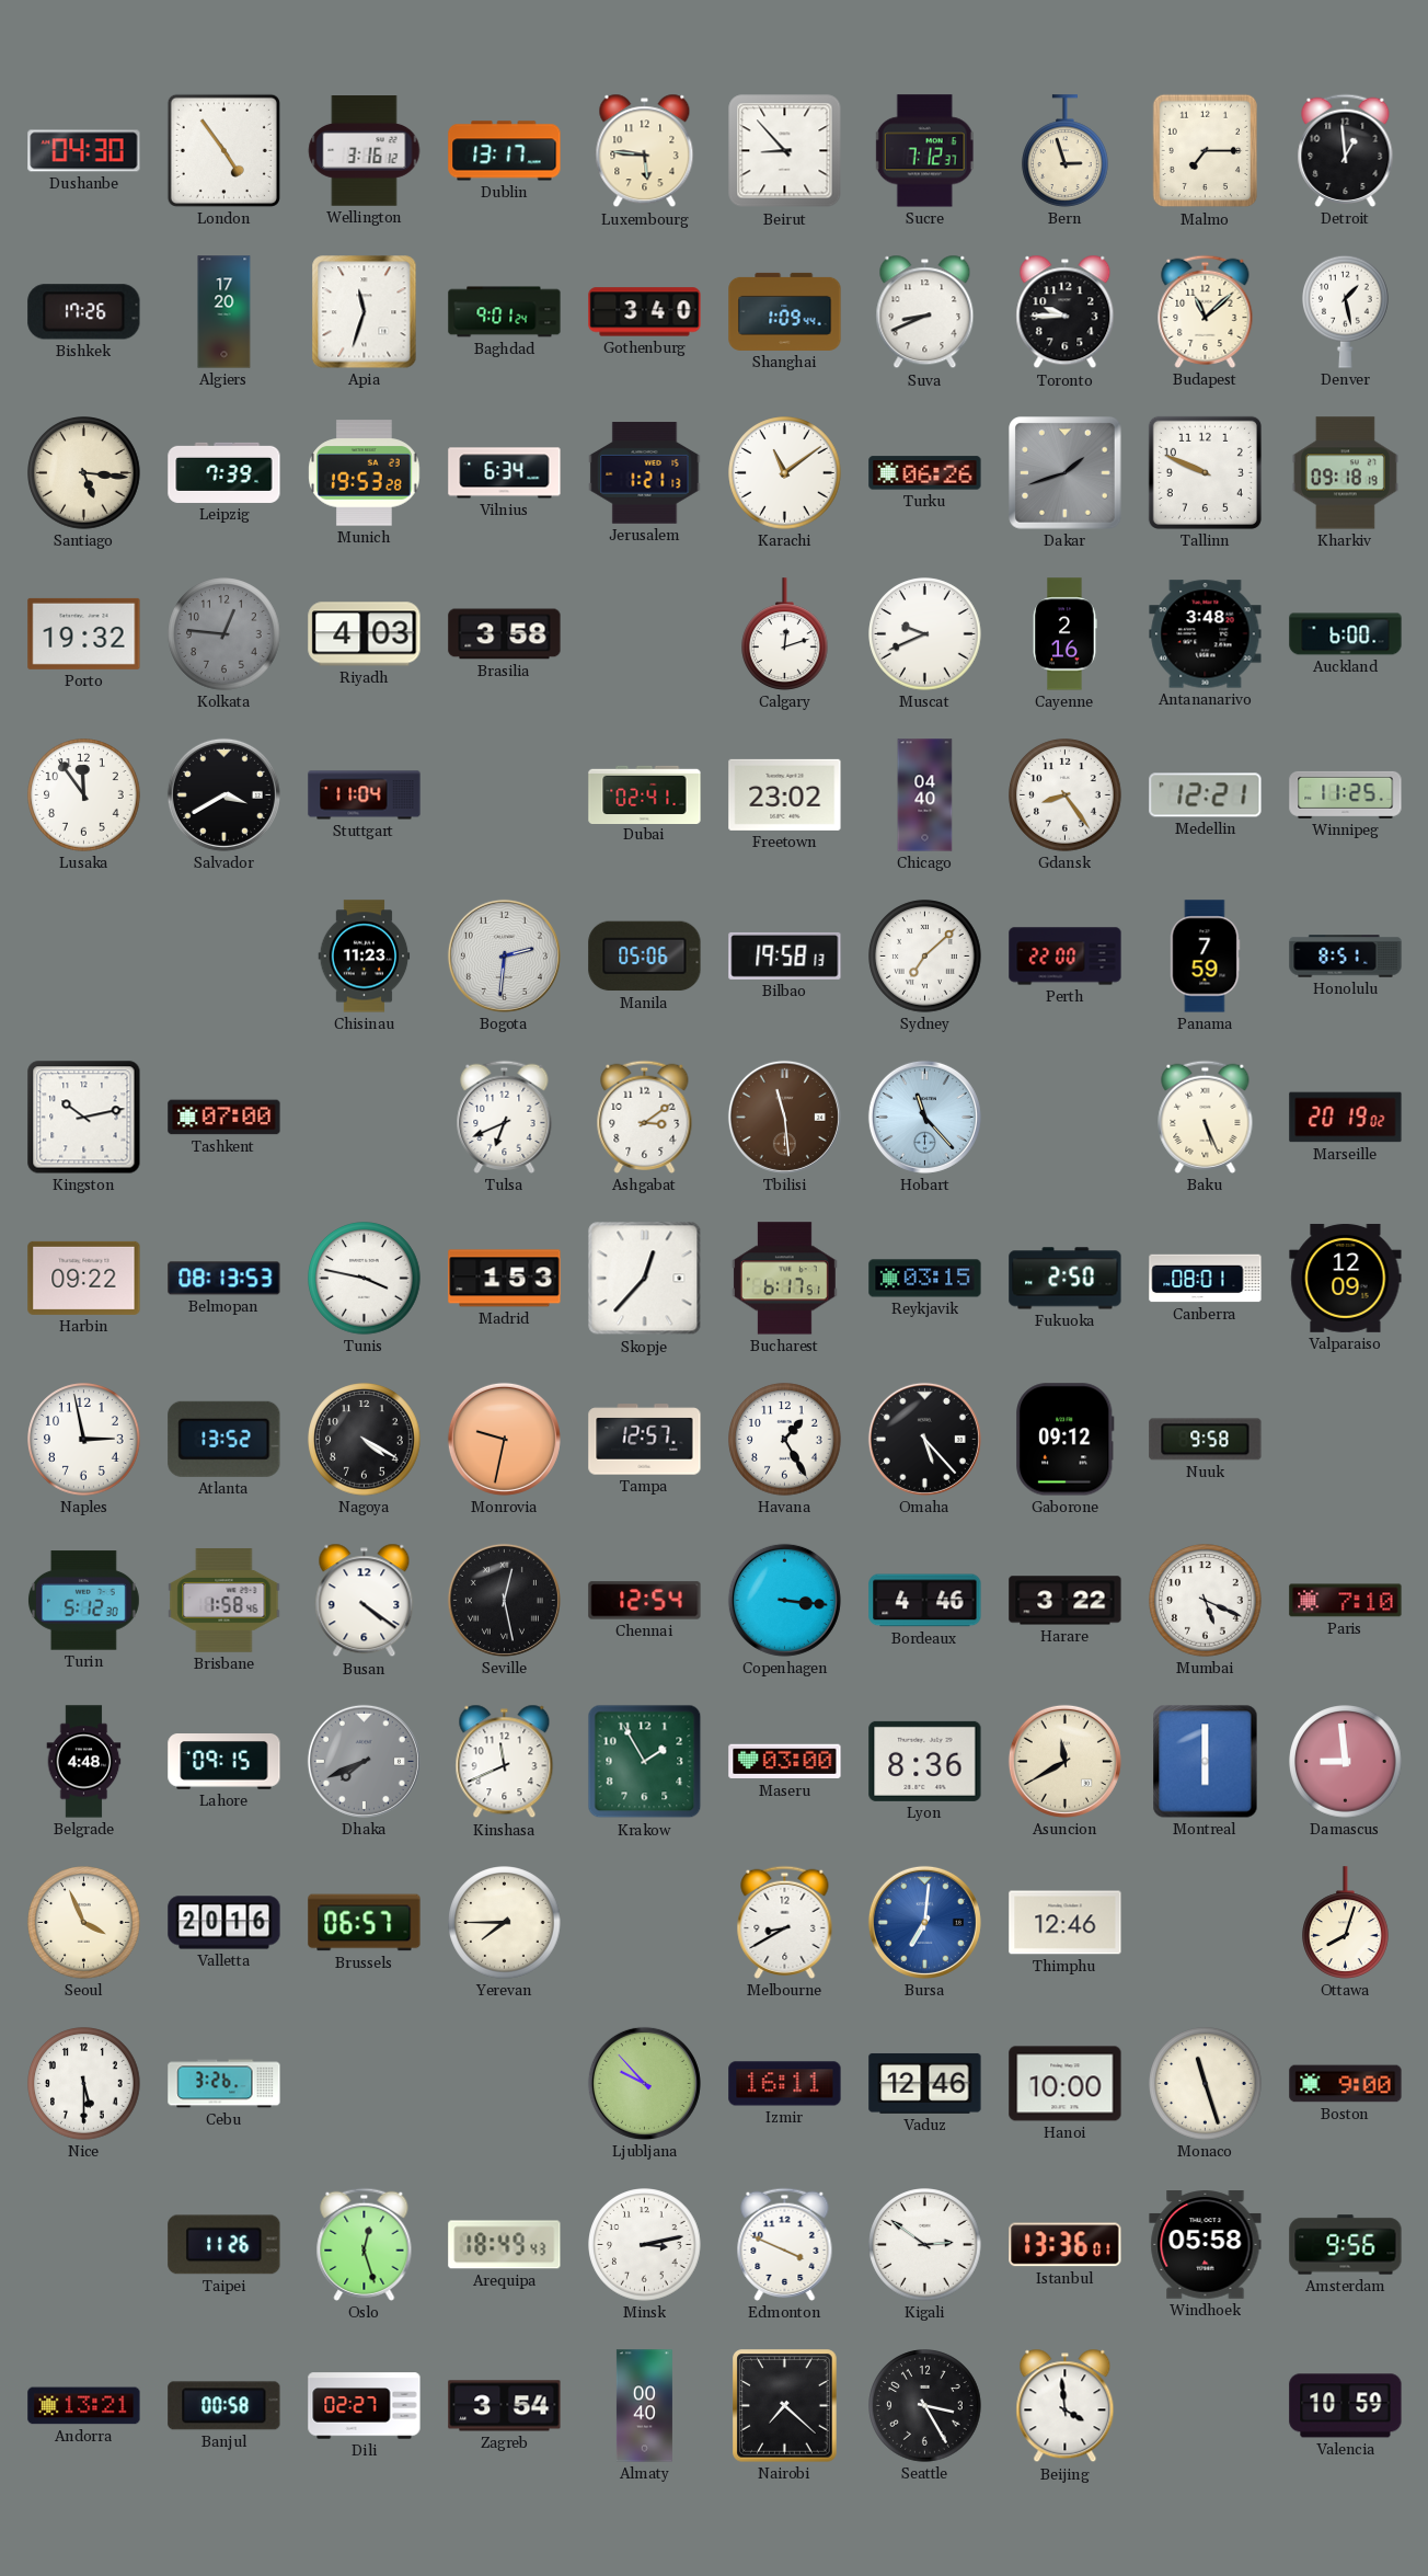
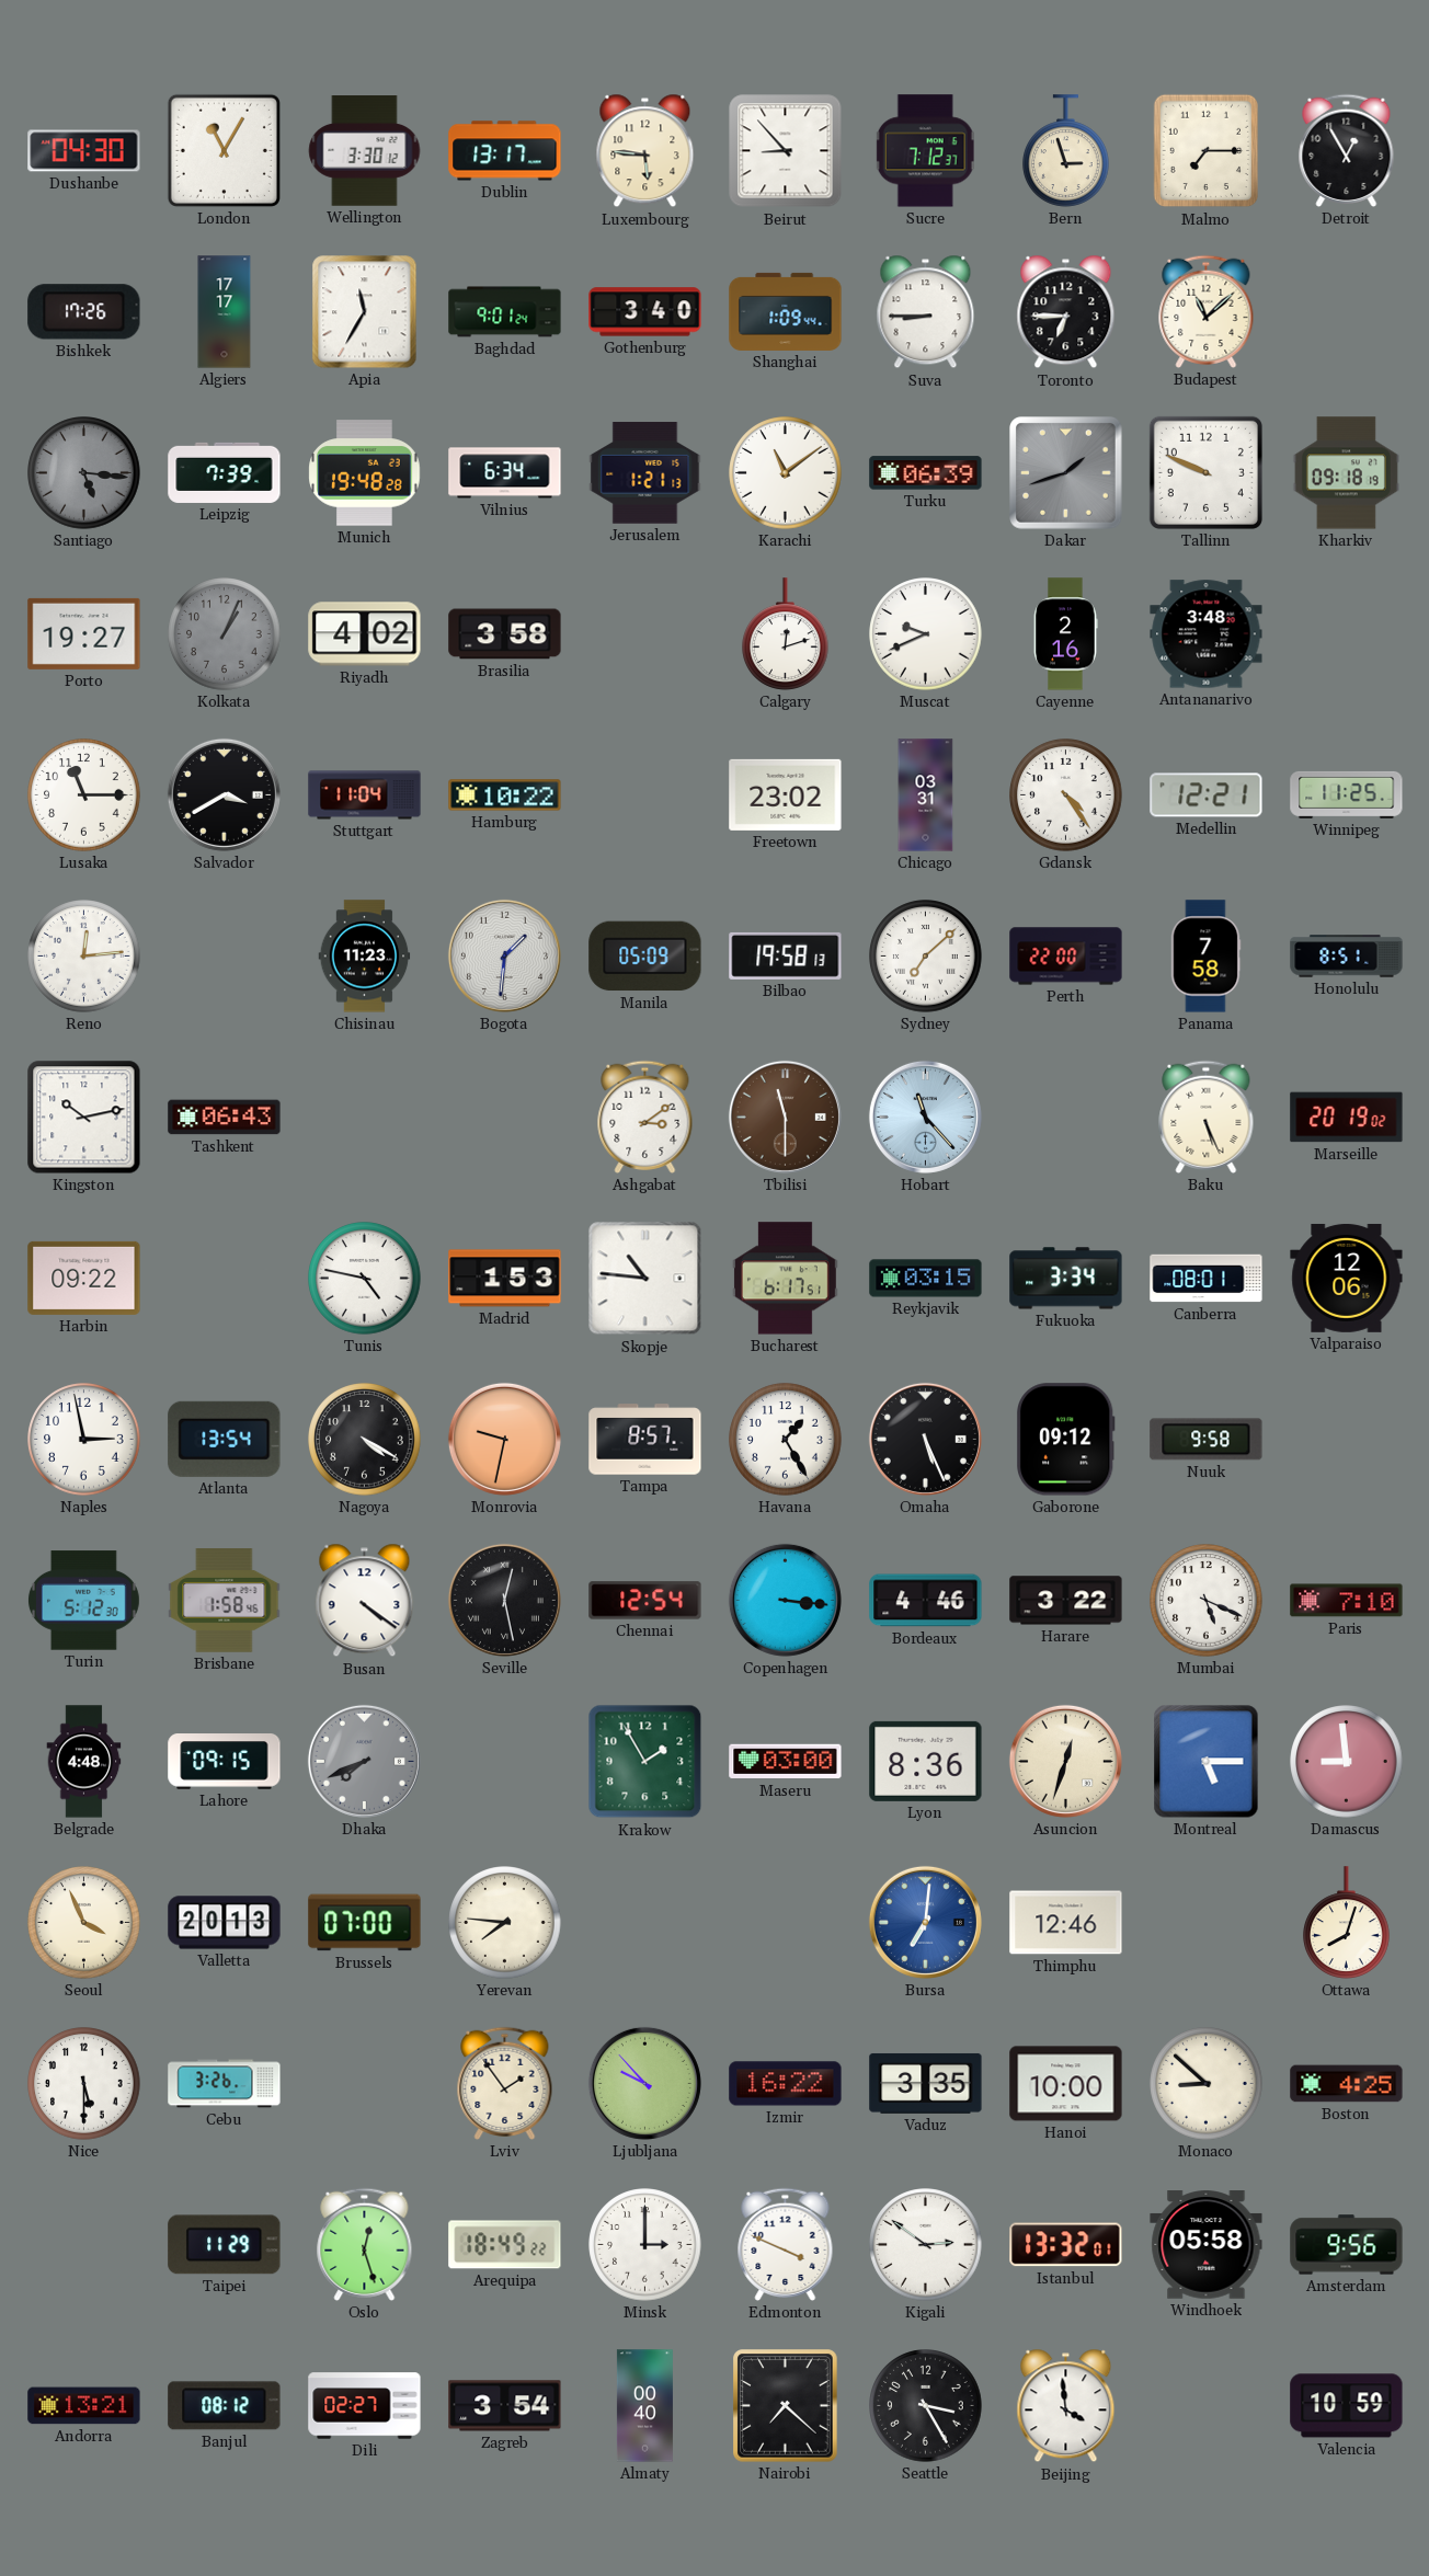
London: 4:54 -> 11:05 (224, 150)
Wellington: 3:16 -> 3:30 (365, 151)
Detroit: 12:59 -> 12:55 (1347, 150)
Algiers: 17:20 -> 17:17 (225, 312)
Apia: 11:33 -> 11:35 (365, 312)
Suva: 8:41 -> 8:45 (926, 312)
Toronto: 9:45 -> 6:45 (1066, 312)
Denver: 1:28 -> none (1346, 311)
Santiago dial: cream -> grey (84, 473)
Munich: 19:53 -> 19:48 (365, 473)
Turku: 06:26 -> 06:39 (926, 473)
Porto: 19:32 -> 19:27 (84, 633)
Kolkata: 12:46 -> 1:04 (225, 634)
Riyadh: 4:03 -> 4:02 (365, 634)
Auckland: 6:00 -> none (1346, 634)
Lusaka: 11:54 -> 11:15 (84, 795)
Hamburg: none -> 10:22 (505, 795)
Dubai: 02:41 -> none (645, 794)
Chicago: 04:40 -> 03:31 (926, 795)
Gdansk: 8:24 -> 4:24 (1066, 795)
Reno: none -> 12:14 (84, 957)
Bogota: 2:31 -> 1:31 (504, 955)
Manila: 05:06 -> 05:09 (645, 957)
Panama: 7:59 -> 7:58 (1205, 957)
Tashkent: 07:00 -> 06:43 (225, 1118)
Tulsa: 6:41 -> none (505, 1117)
Tbilisi: 11:29 -> 11:30 (785, 1117)
Belmopan: 08:13 -> none (224, 1279)
Tunis: 3:47 -> 4:47 (365, 1279)
Skopje: 12:37 -> 10:46 (645, 1279)
Fukuoka: 2:50 -> 3:34 (1066, 1279)
Valparaiso: 12:09 -> 12:06 (1347, 1278)
Atlanta: 13:52 -> 13:54 (225, 1439)
Tampa: 12:57 -> 8:57 (645, 1440)
Omaha: 5:23 -> 5:26 (925, 1439)
Kinshasa: 11:41 -> none (505, 1762)
Asuncion: 11:40 -> 12:33 (1065, 1761)
Montreal: 6:00 -> 5:15 (1207, 1762)
Valletta: 20:16 -> 20:13 (225, 1923)
Brussels: 06:57 -> 07:00 (365, 1923)
Yerevan: 7:45 -> 7:46 (505, 1923)
Melbourne: 8:40 -> none (785, 1922)
Lviv: none -> 1:54 (505, 2083)
Izmir: 16:11 -> 16:22 (786, 2084)
Vaduz: 12:46 -> 3:35 (926, 2083)
Monaco: 11:27 -> 8:52 (1207, 2084)
Boston: 9:00 -> 4:25 (1347, 2084)
Taipei: 11:26 -> 11:29 (225, 2245)
Arequipa: 18:49:43 -> 18:49:22 (505, 2245)
Minsk: 3:13 -> 3:00 (645, 2245)
Istanbul: 13:36 -> 13:32 (1066, 2245)
Banjul: 00:58 -> 08:12 (225, 2406)
